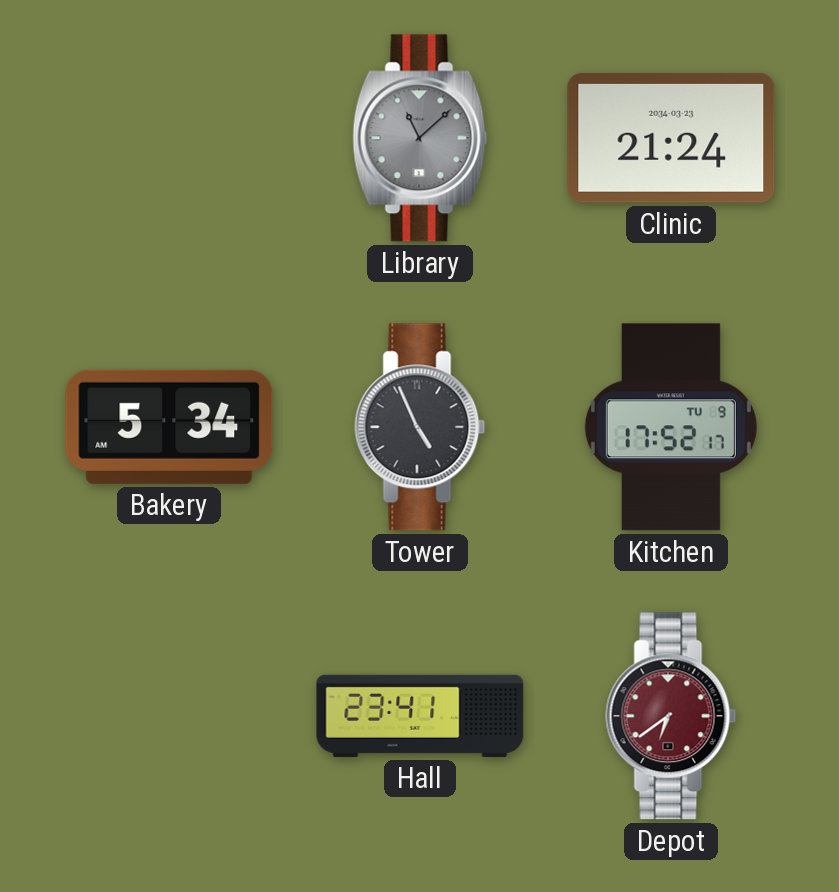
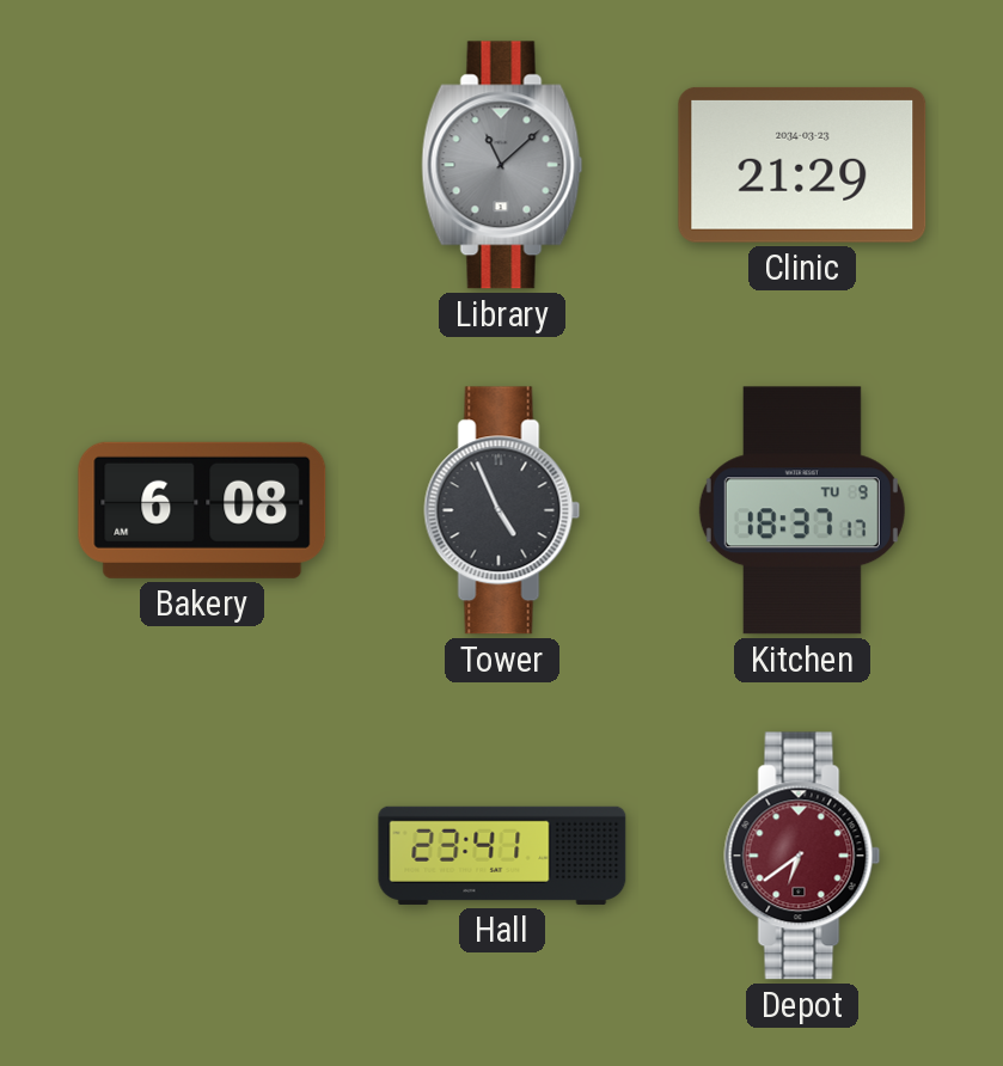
Clinic: 21:24 -> 21:29 (802, 165)
Bakery: 5:34 -> 6:08 (202, 510)
Kitchen: 17:52 -> 18:37 (802, 510)
